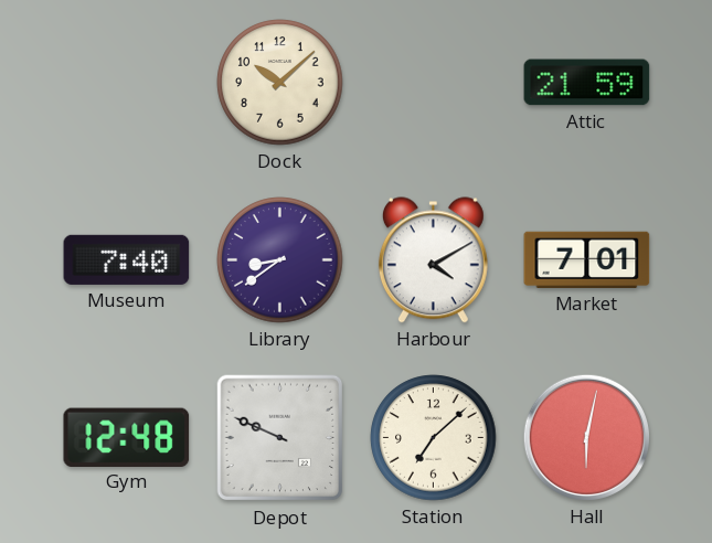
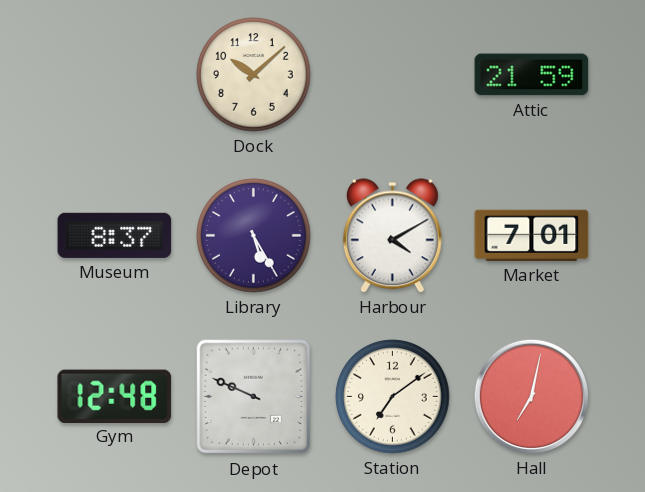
Museum: 7:40 -> 8:37 (115, 235)
Library: 8:39 -> 5:25 (254, 236)
Station: 7:08 -> 7:09 (393, 397)
Hall: 6:02 -> 7:02 (531, 396)
